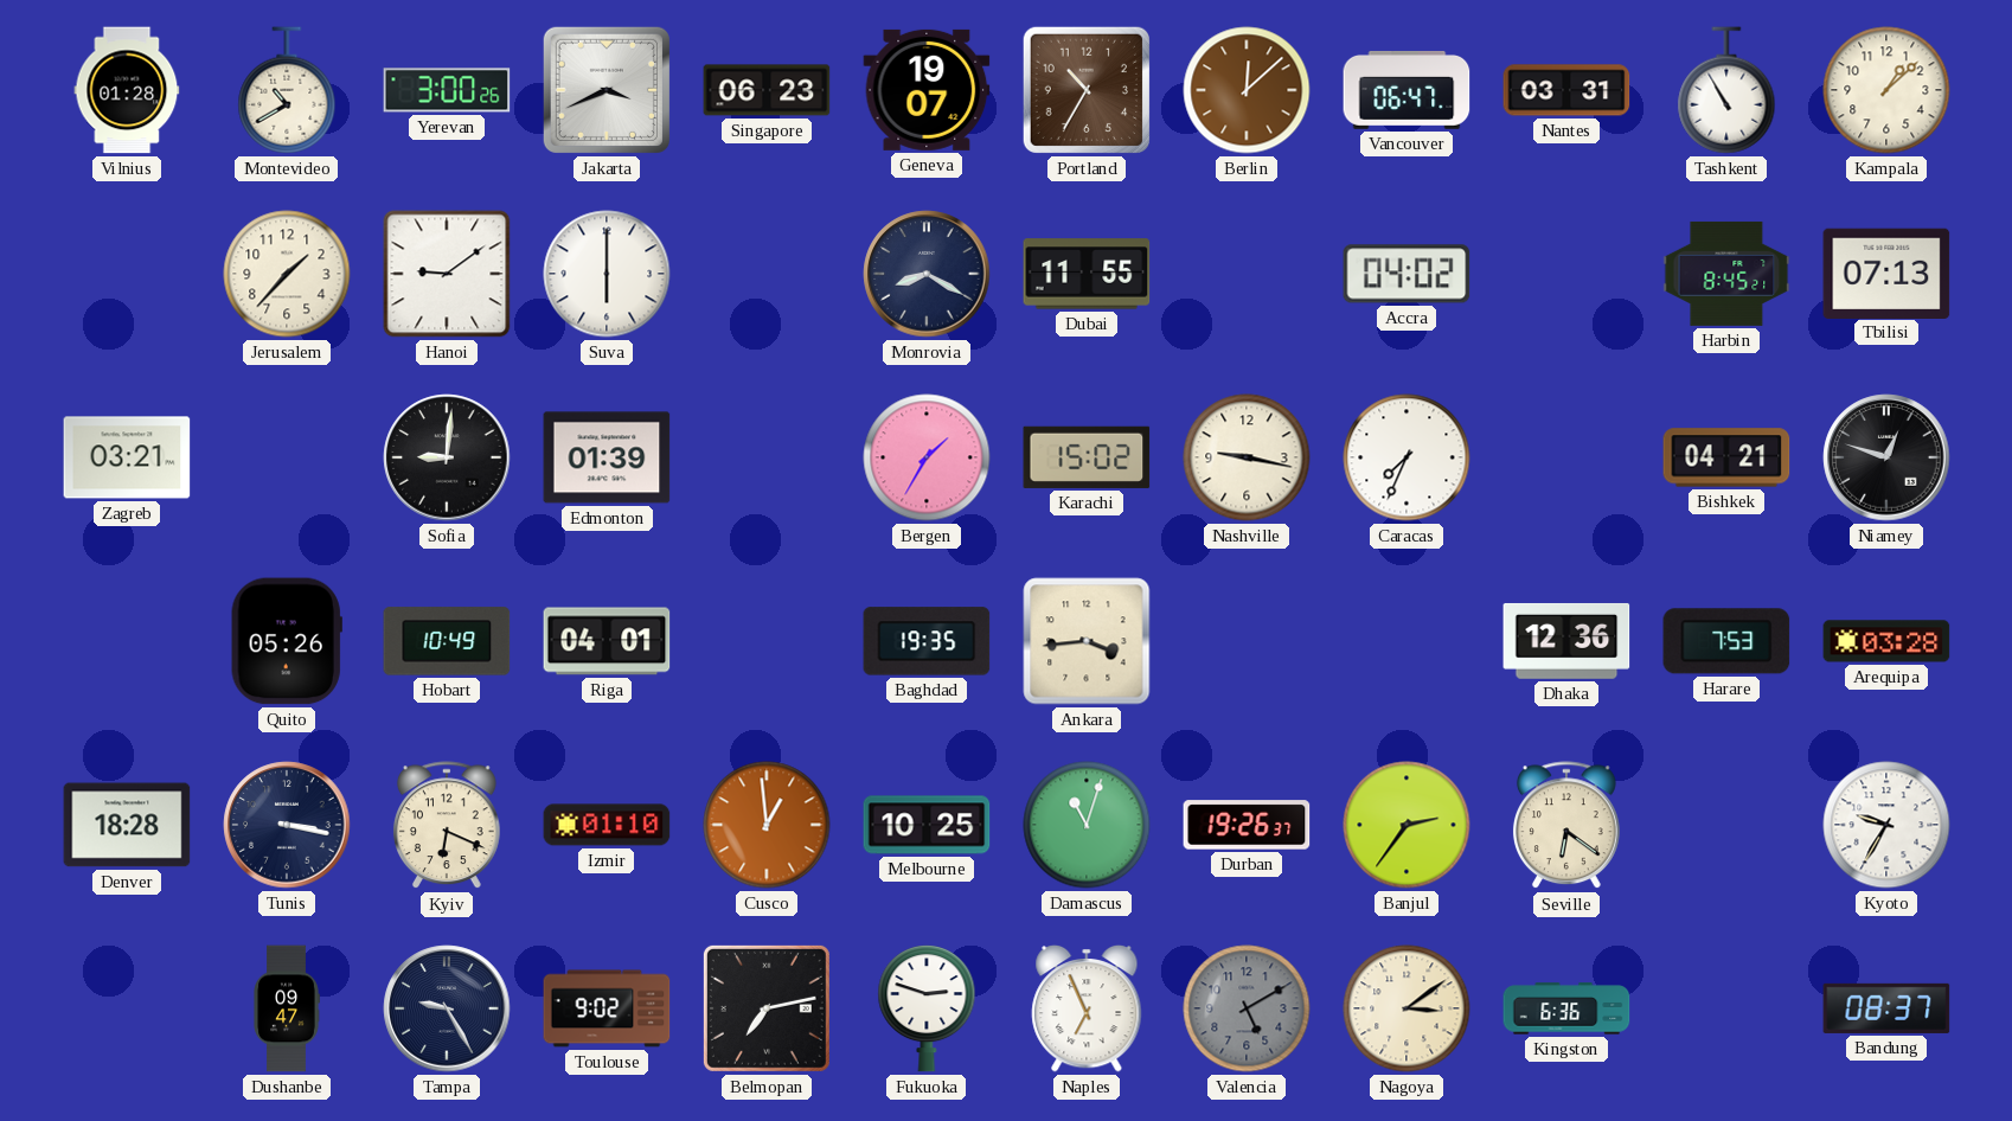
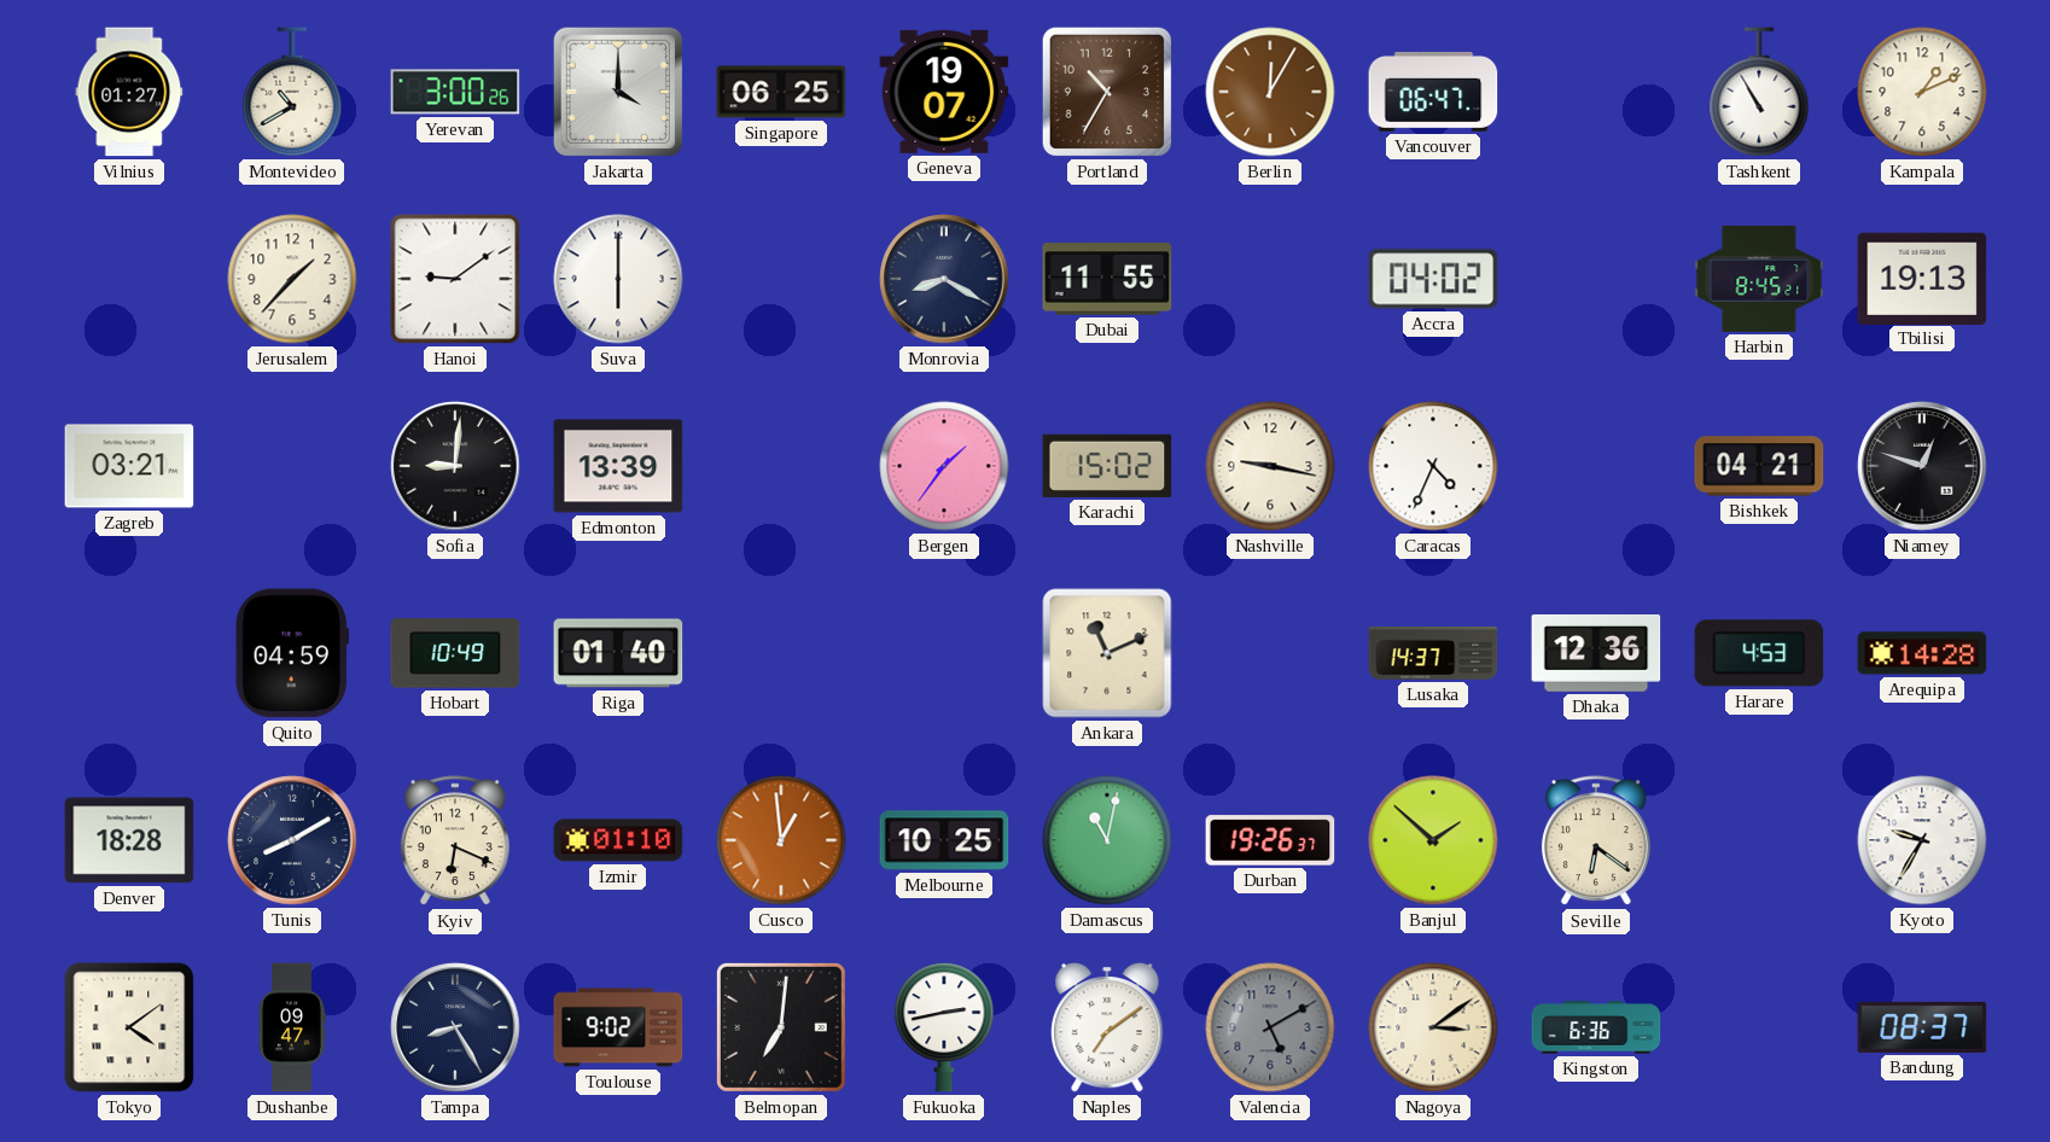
Vilnius: 01:28 -> 01:27 (129, 92)
Jakarta: 3:41 -> 4:00 (618, 92)
Singapore: 06:23 -> 06:25 (781, 92)
Berlin: 12:08 -> 12:05 (1270, 92)
Nantes: 03:31 -> none (1566, 90)
Kampala: 1:08 -> 1:11 (1922, 92)
Tbilisi: 07:13 -> 19:13 (1922, 278)
Edmonton: 01:39 -> 13:39 (618, 466)
Bergen: 1:35 -> 1:36 (944, 466)
Caracas: 7:34 -> 4:34 (1433, 466)
Quito: 05:26 -> 04:59 (292, 653)
Riga: 04:01 -> 01:40 (618, 653)
Baghdad: 19:35 -> none (927, 641)
Ankara: 3:44 -> 11:11 (1107, 653)
Lusaka: none -> 14:37 (1433, 654)
Harare: 7:53 -> 4:53 (1759, 653)
Arequipa: 03:28 -> 14:28 (1922, 653)
Tunis: 3:17 -> 8:10 (292, 840)
Damascus: 11:03 -> 11:02 (1107, 840)
Banjul: 2:36 -> 1:52 (1433, 840)
Tokyo: none -> 4:09 (129, 1027)
Tampa: 9:25 -> 8:25 (455, 1027)
Belmopan: 7:13 -> 7:01 (781, 1027)
Fukuoka: 2:48 -> 2:43 (944, 1029)
Naples: 6:56 -> 7:09 (1107, 1027)
